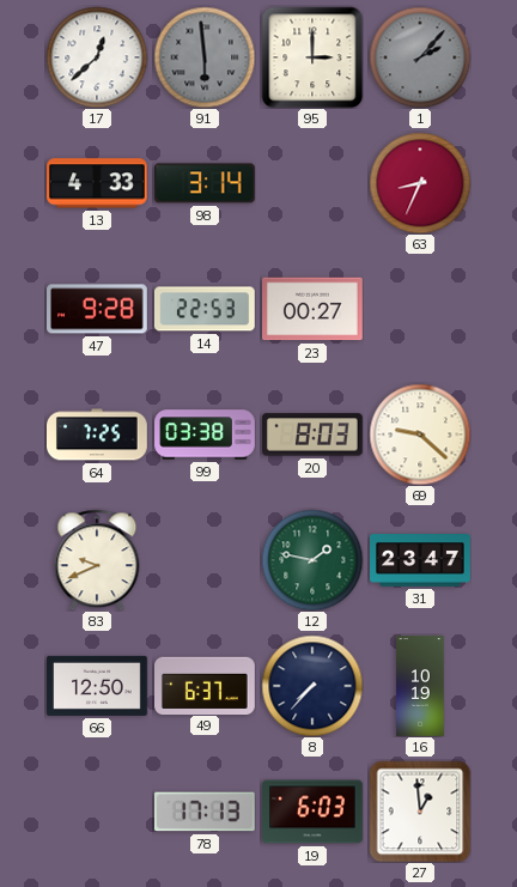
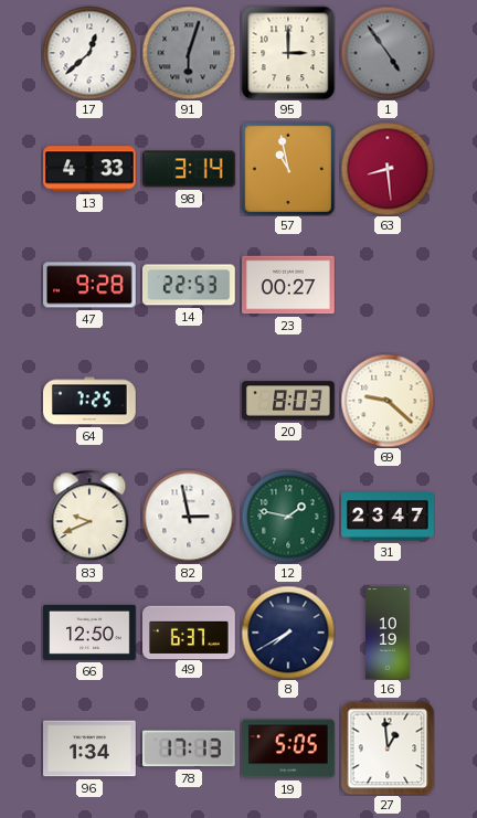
91: 5:59 -> 6:03 (189, 53)
1: 2:07 -> 4:54 (388, 53)
57: none -> 10:58 (288, 169)
63: 8:34 -> 8:29 (388, 169)
99: 03:38 -> none (205, 435)
82: none -> 2:58 (189, 517)
8: 7:37 -> 7:40 (288, 633)
96: none -> 1:34 (91, 748)
19: 6:03 -> 5:05 (289, 748)
